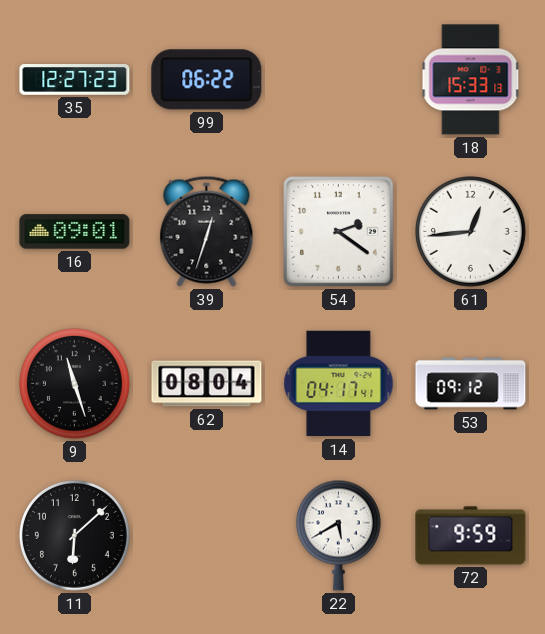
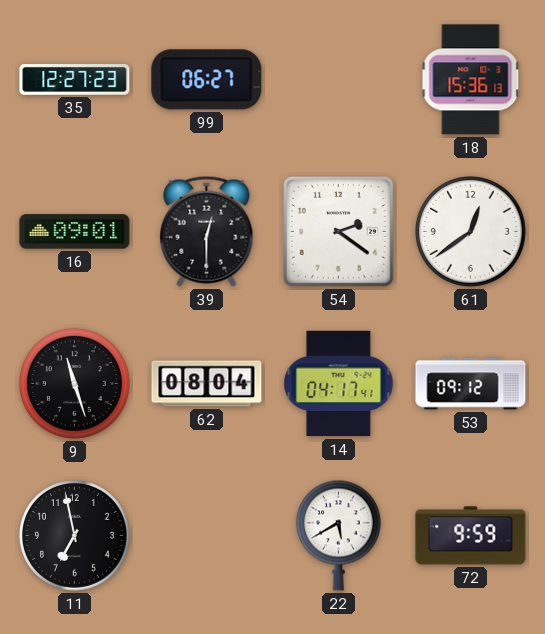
99: 06:22 -> 06:27 (207, 80)
18: 15:33 -> 15:36 (471, 80)
39: 12:33 -> 12:30 (207, 231)
61: 12:44 -> 12:39 (470, 231)
11: 6:08 -> 6:58 (74, 535)
